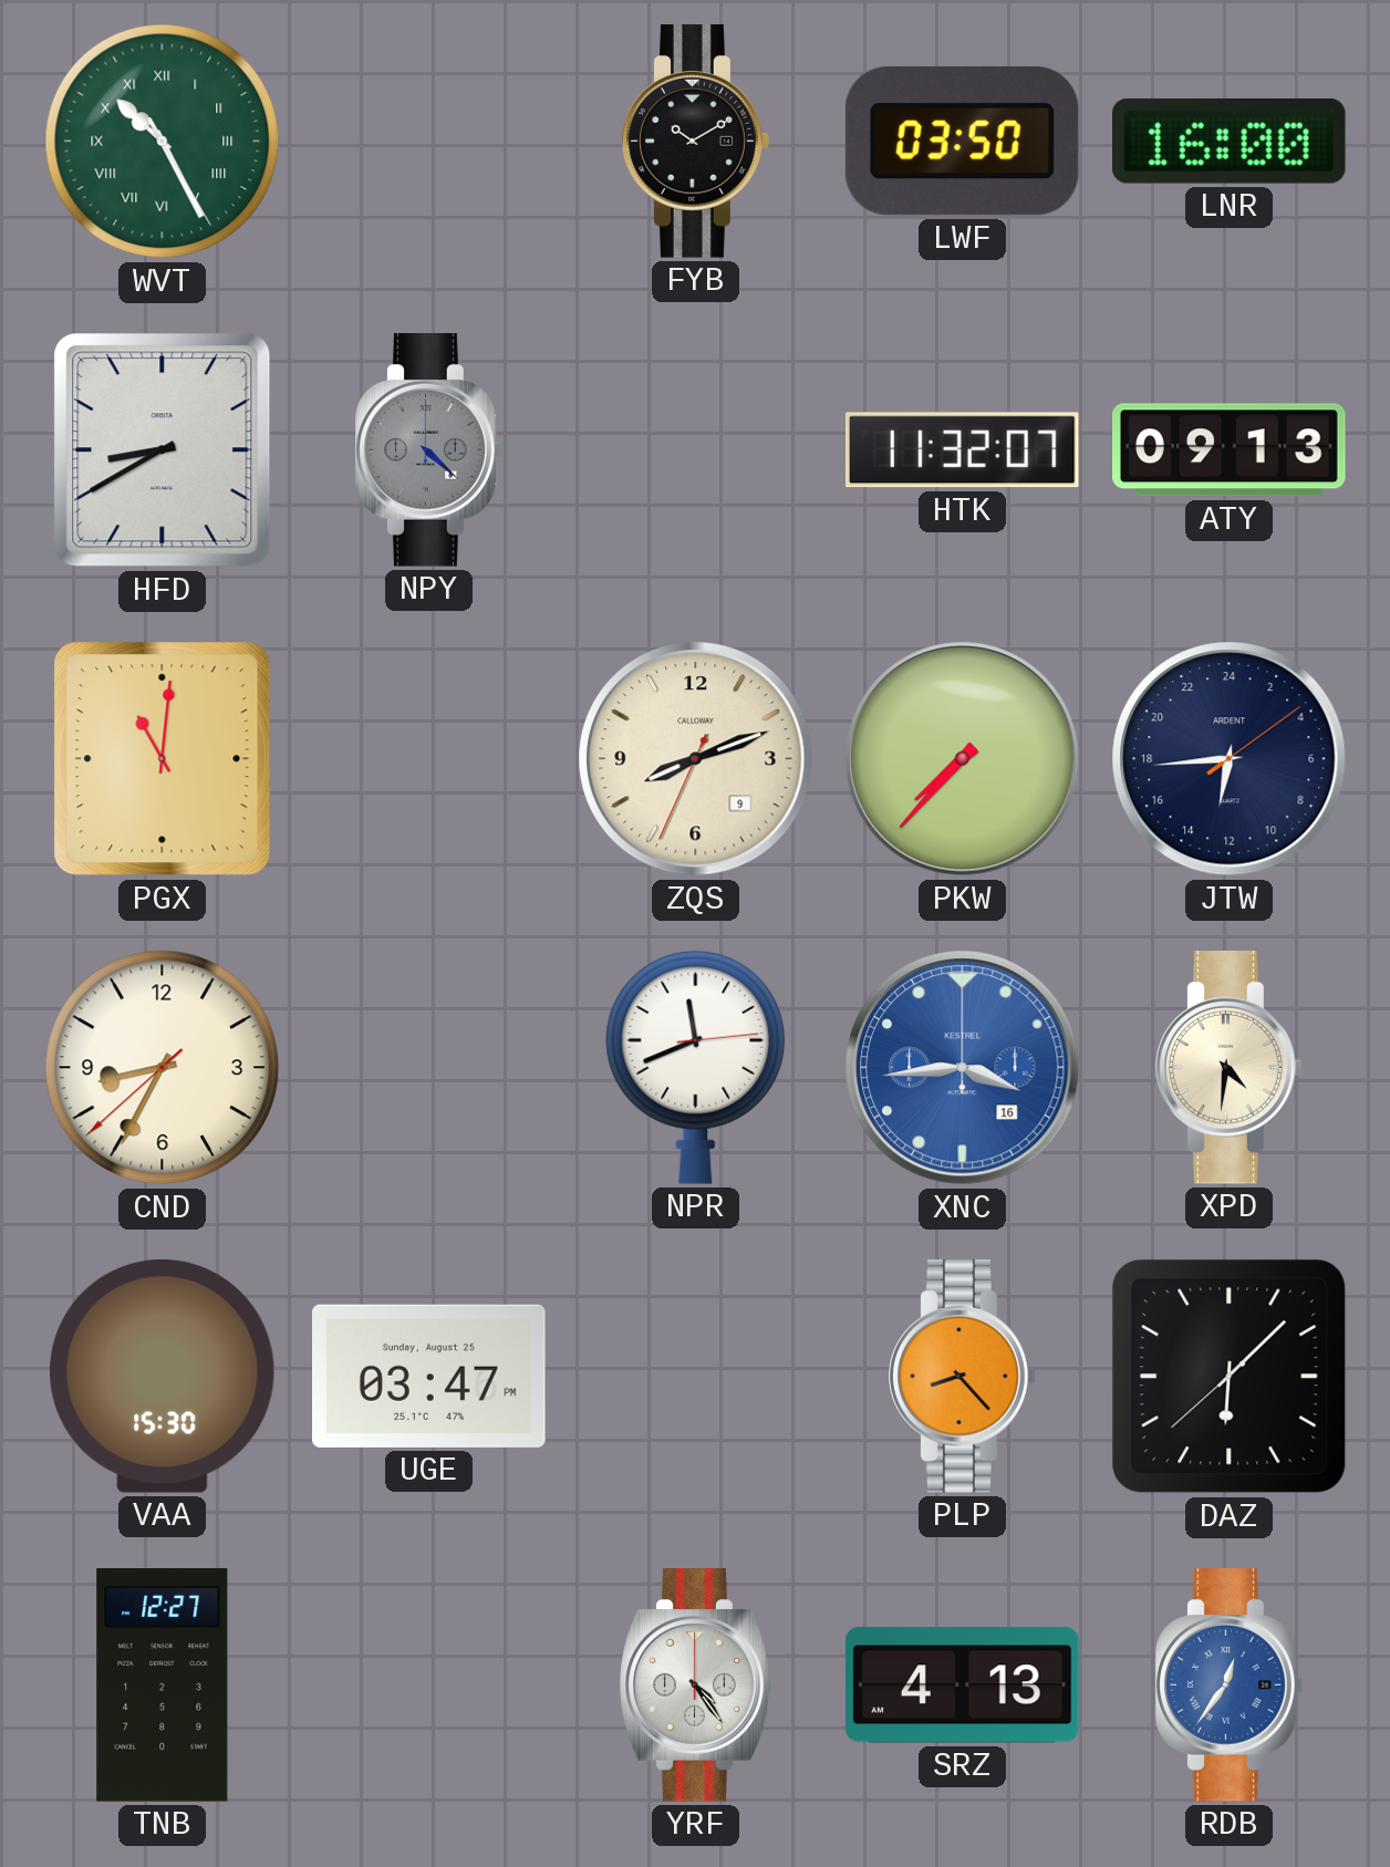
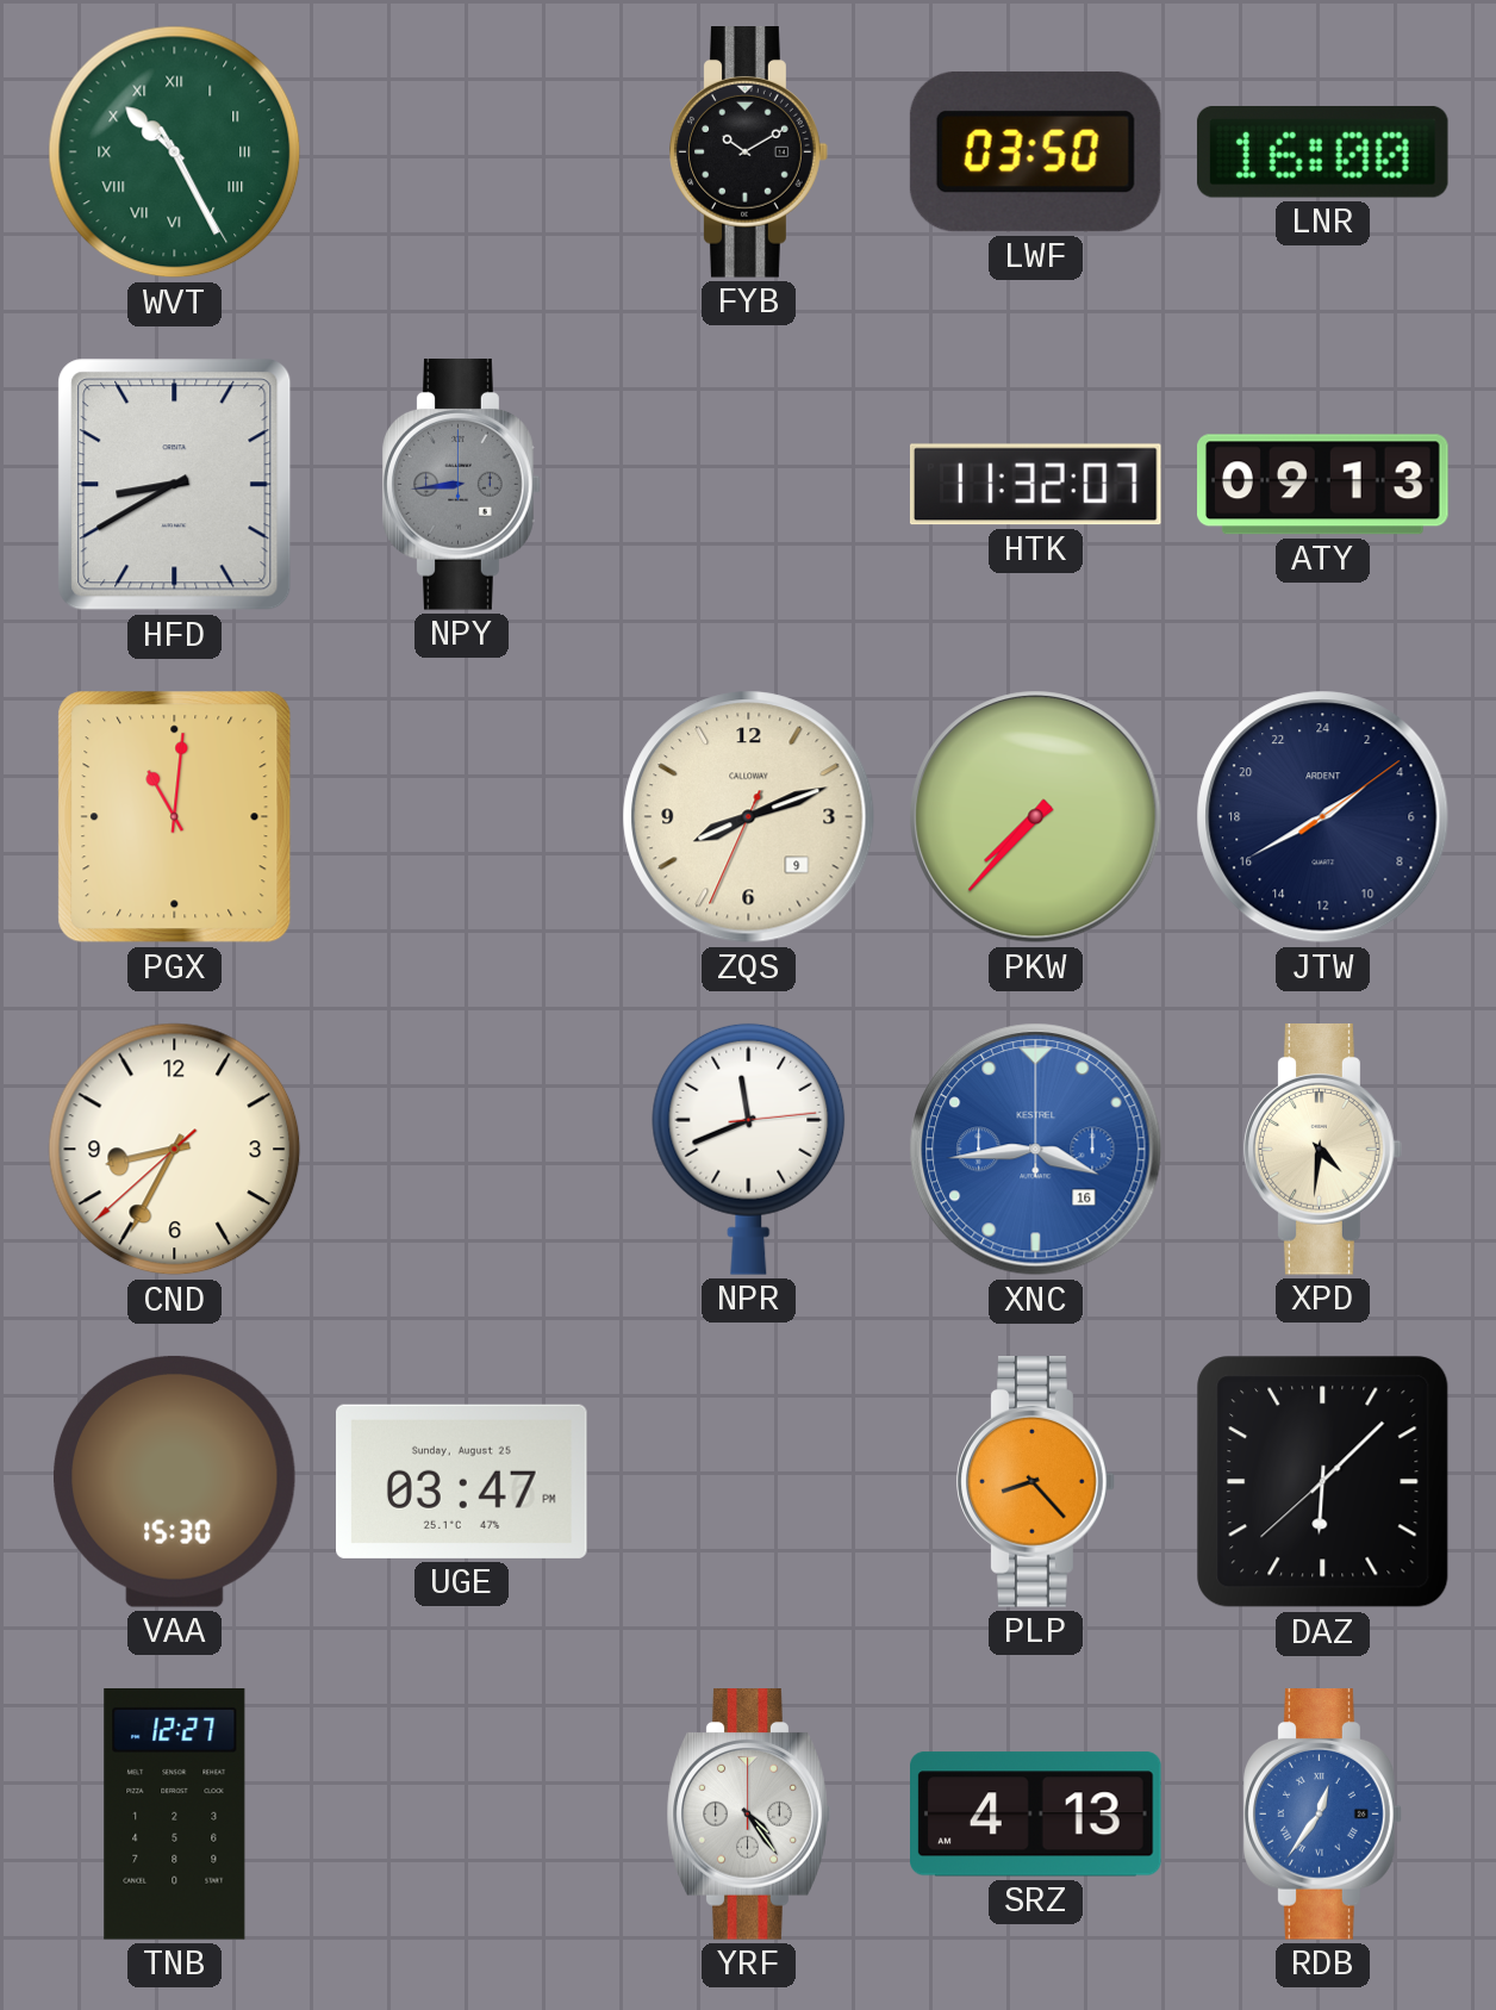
NPY: 4:22 -> 8:44 (462, 485)
JTW: 12:44 -> 3:40 (1323, 817)
